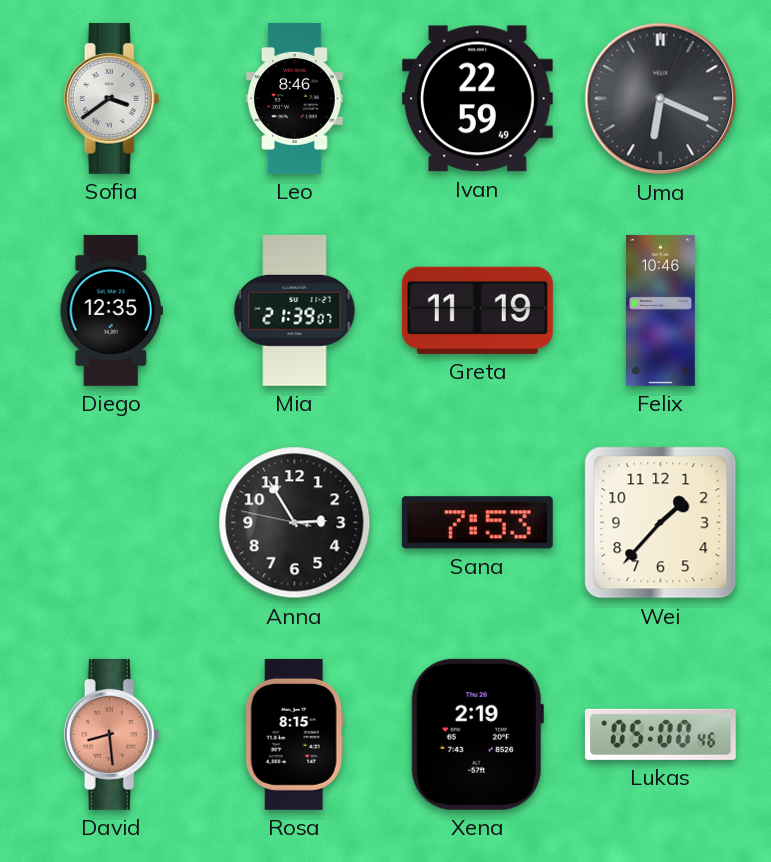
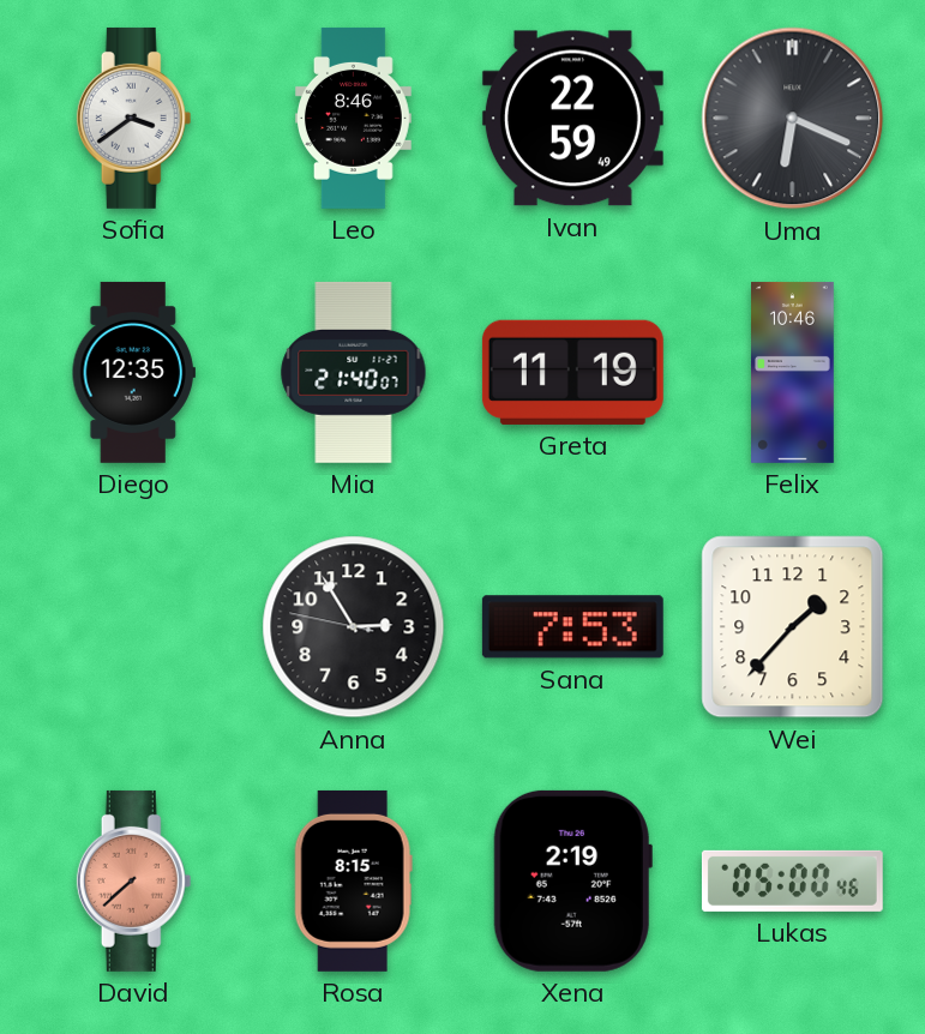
Mia: 21:39 -> 21:40 (354, 372)
David: 8:29 -> 7:38 (134, 880)
